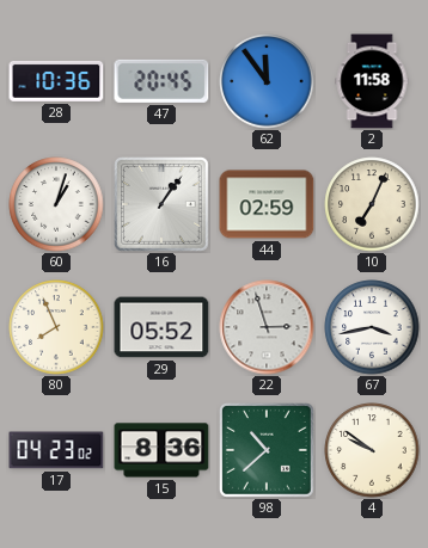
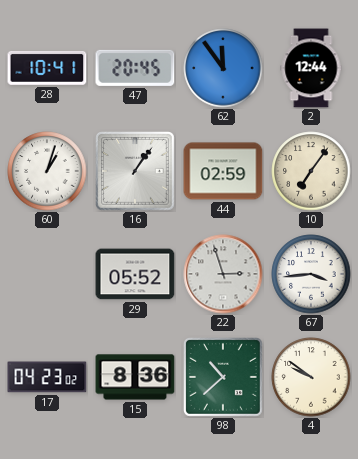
28: 10:36 -> 10:41 (47, 68)
2: 11:58 -> 12:44 (311, 68)
10: 7:04 -> 7:06 (311, 171)
80: 7:56 -> none (56, 327)
67: 3:43 -> 3:44 (311, 274)
